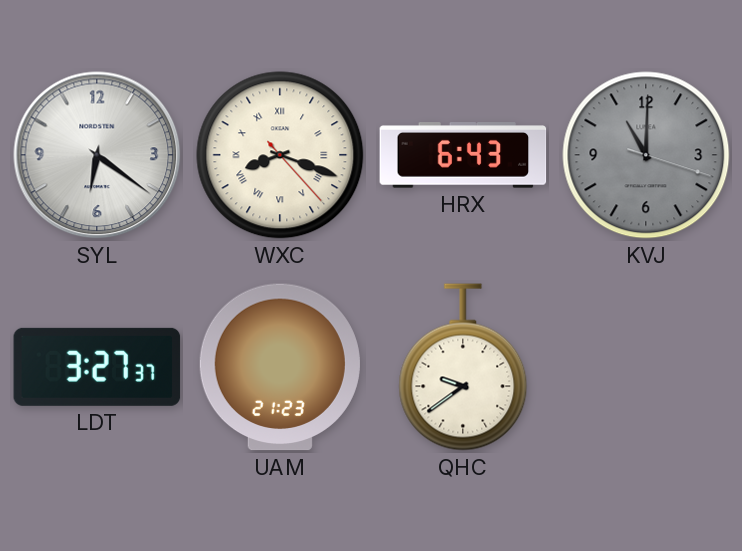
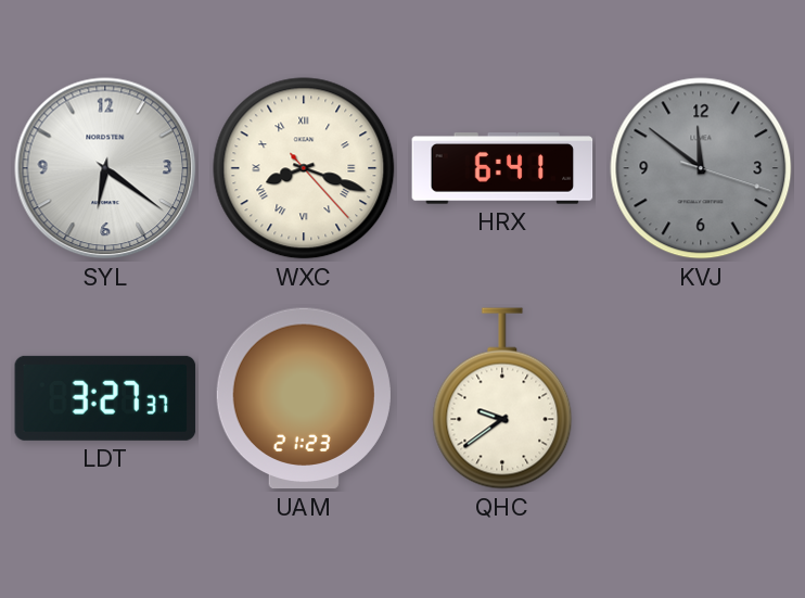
HRX: 6:43 -> 6:41 (502, 168)
KVJ: 11:00 -> 11:51 (701, 168)
